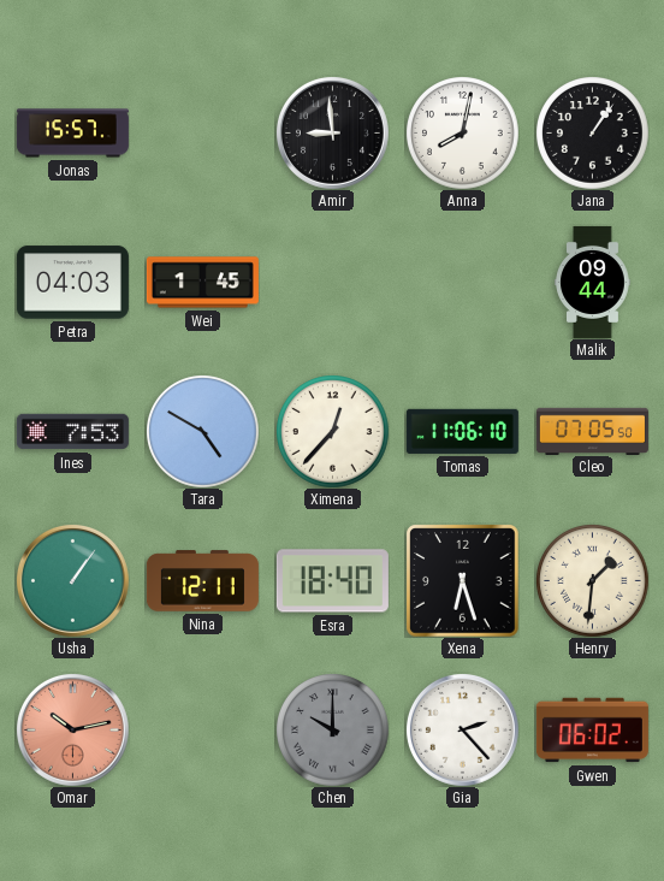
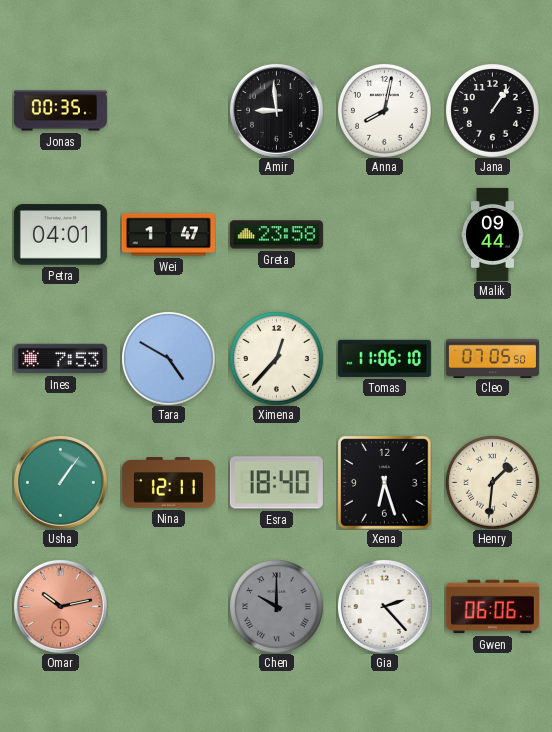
Jonas: 15:57 -> 00:35 (60, 111)
Petra: 04:03 -> 04:01 (60, 235)
Wei: 1:45 -> 1:47 (168, 235)
Greta: none -> 23:58 (276, 235)
Gwen: 06:02 -> 06:06 (492, 607)
